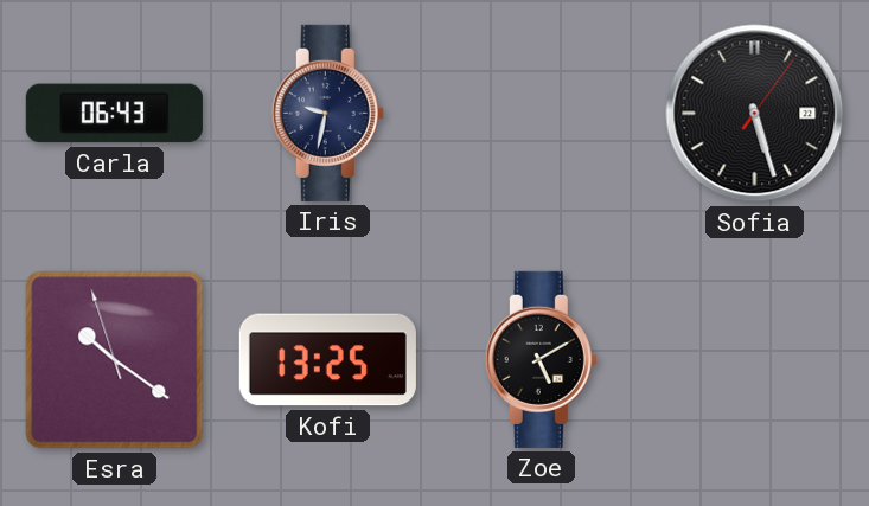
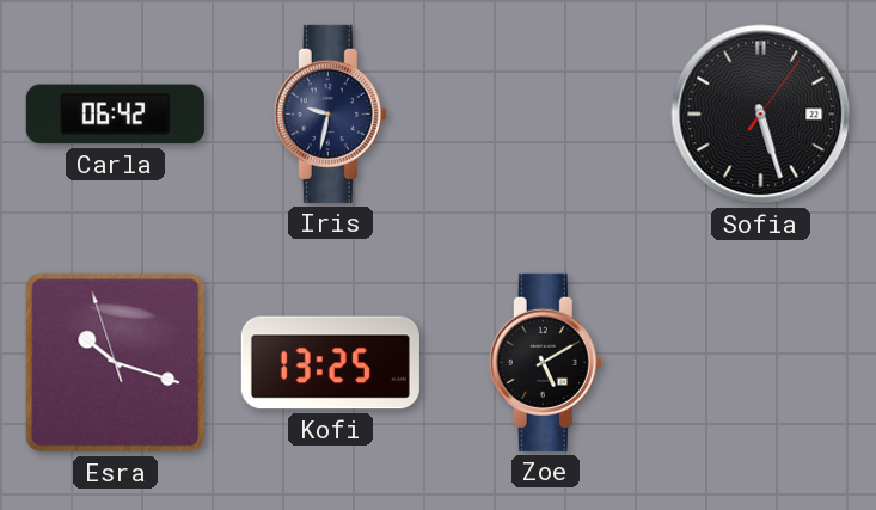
Carla: 06:43 -> 06:42 (115, 115)
Esra: 10:20 -> 10:17 (116, 363)
